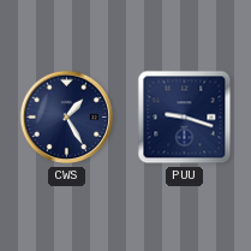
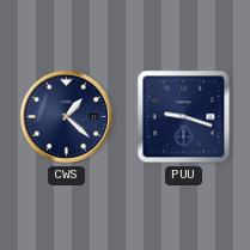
CWS: 1:25 -> 1:22 (67, 117)
